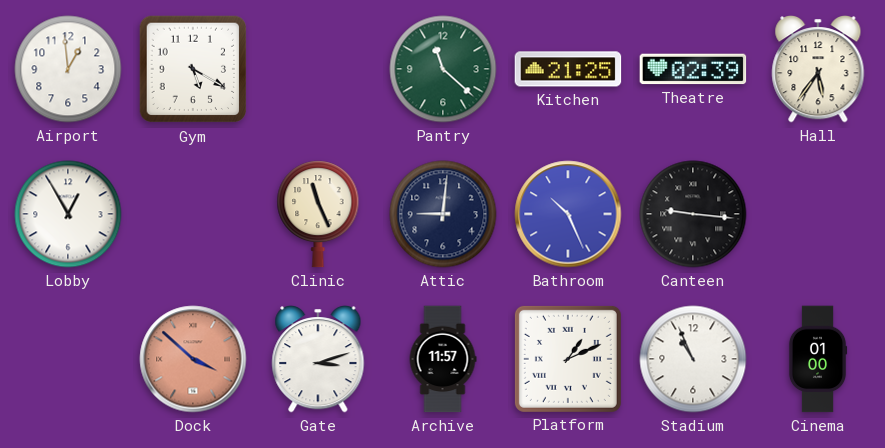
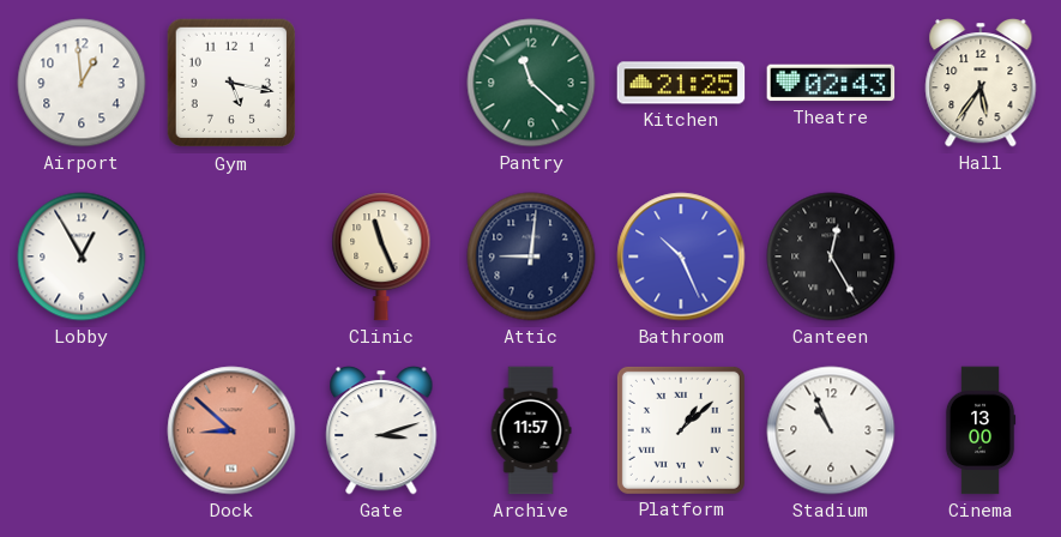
Gym: 5:20 -> 5:17 (231, 83)
Theatre: 02:39 -> 02:43 (831, 83)
Canteen: 9:16 -> 12:25 (831, 257)
Dock: 3:52 -> 8:52 (231, 430)
Platform: 1:11 -> 1:08 (681, 430)
Cinema: 01:00 -> 13:00 (981, 430)
